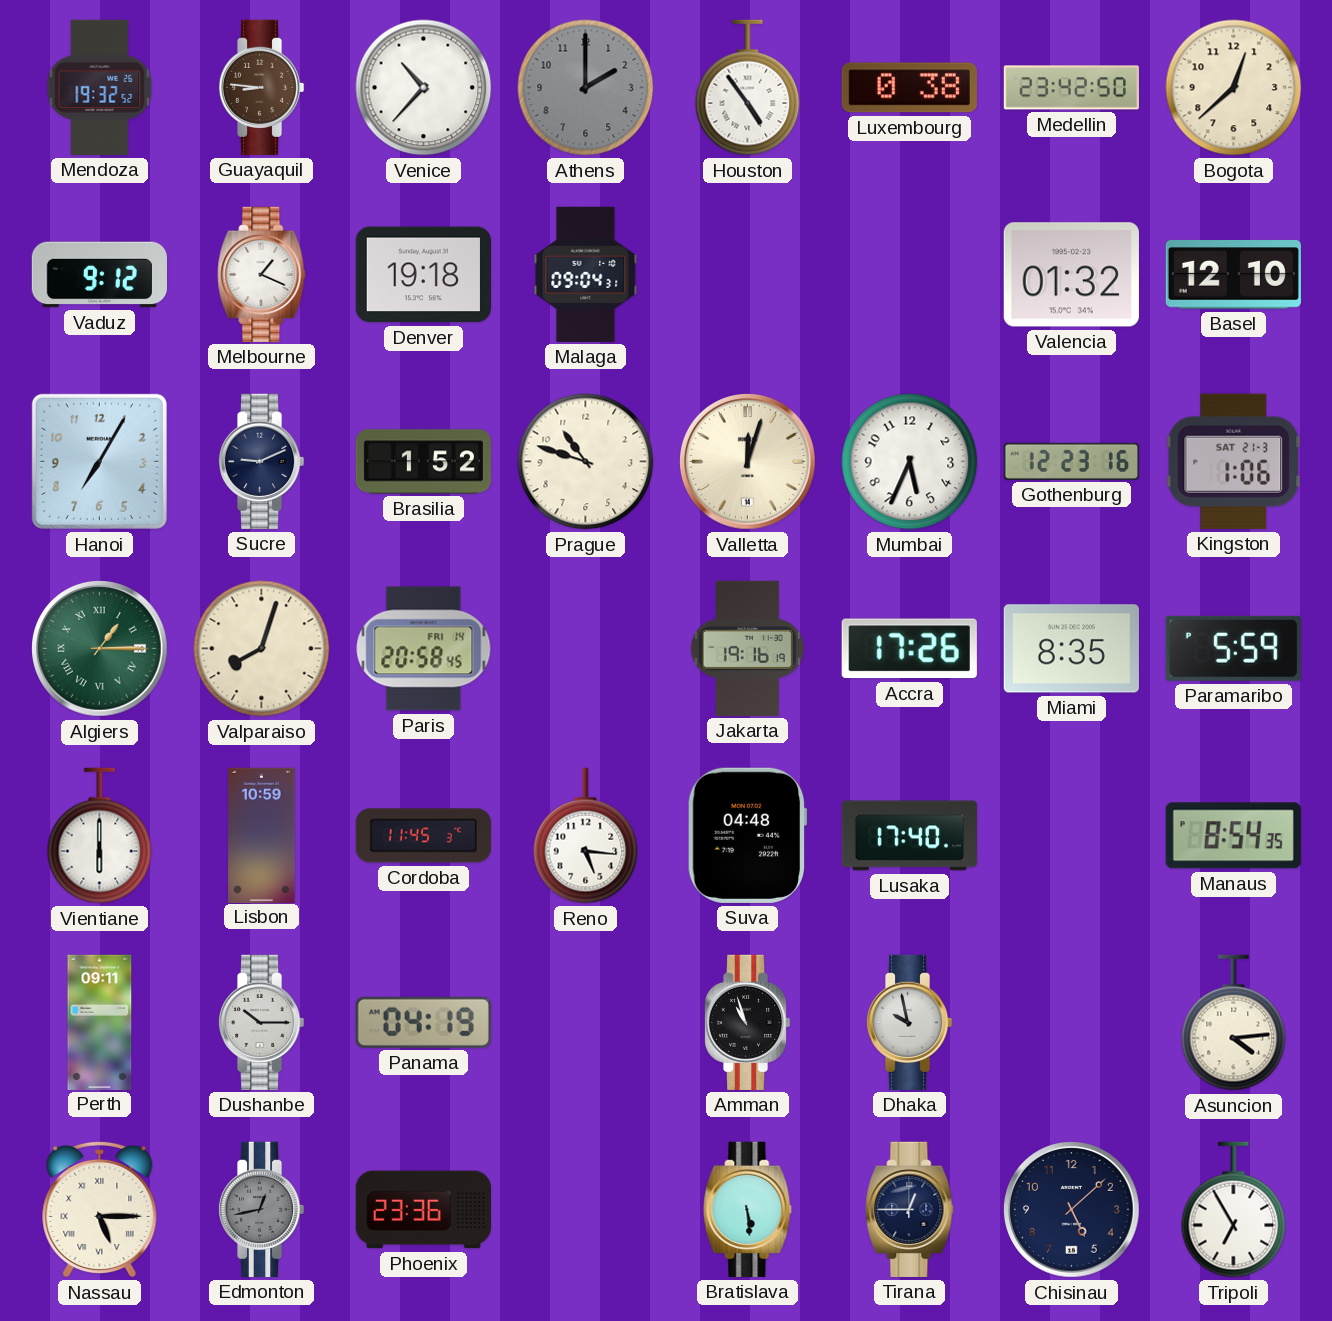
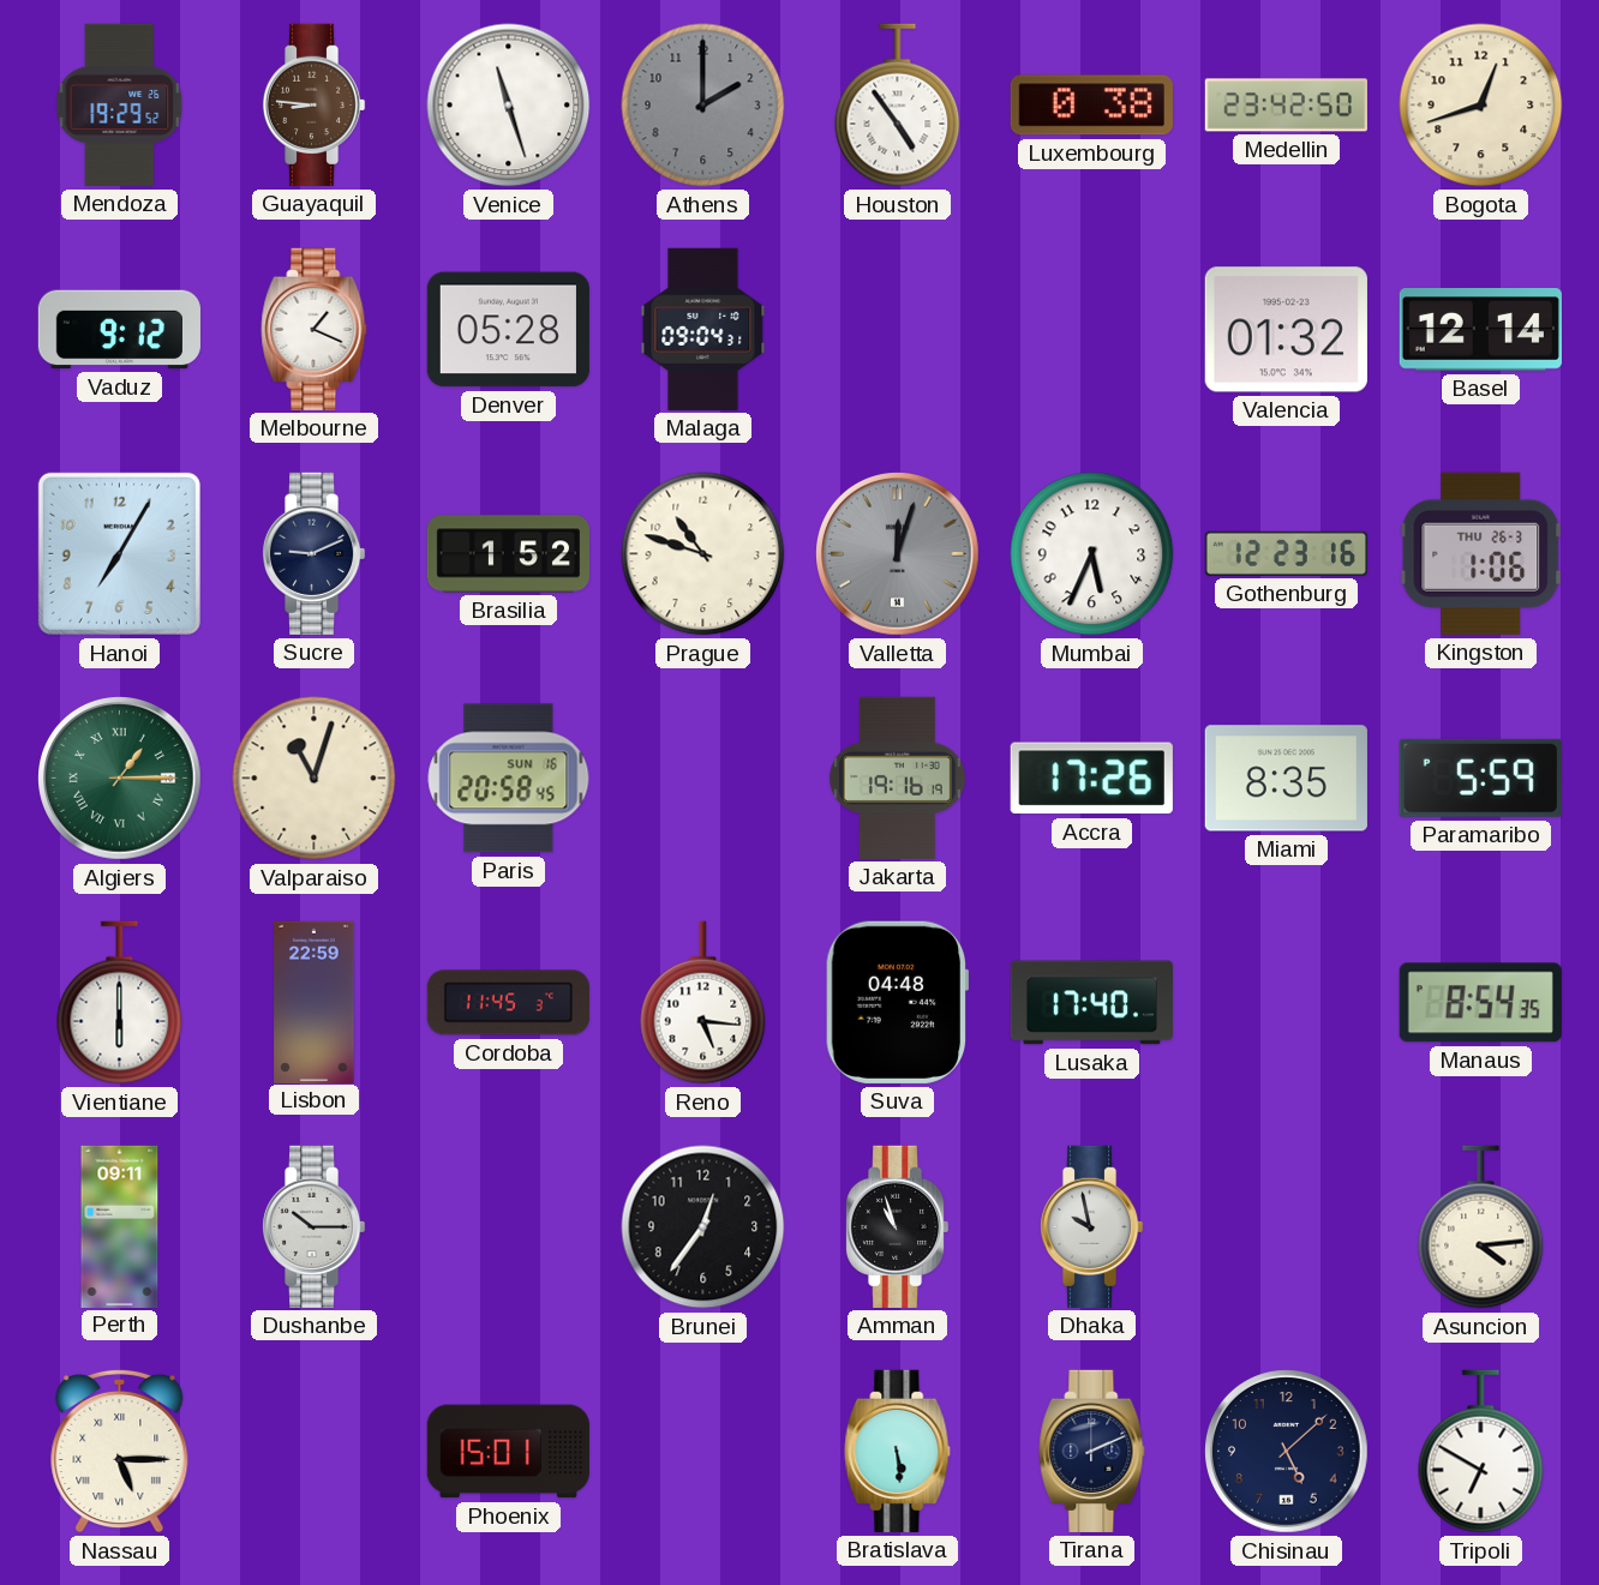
Mendoza: 19:32 -> 19:29 (120, 104)
Venice: 10:37 -> 11:27 (509, 106)
Bogota: 12:38 -> 12:42 (1481, 106)
Denver: 19:18 -> 05:28 (508, 330)
Basel: 12:10 -> 12:14 (1480, 330)
Valletta dial: cream -> grey (898, 554)
Kingston date: SAT 21-3 -> THU 26-3 (1481, 553)
Valparaiso: 8:03 -> 11:03 (315, 779)
Paris date: FRI 14 -> SUN 16 (509, 779)
Lisbon: 10:59 -> 22:59 (315, 1002)
Panama: 04:19 -> none (423, 1022)
Brunei: none -> 12:36 (703, 1227)
Edmonton: 12:43 -> none (261, 1209)
Phoenix: 23:36 -> 15:01 (508, 1452)
Tirana: 12:45 -> 2:11 (1092, 1451)
Tripoli: 6:55 -> 6:50 (1481, 1452)
